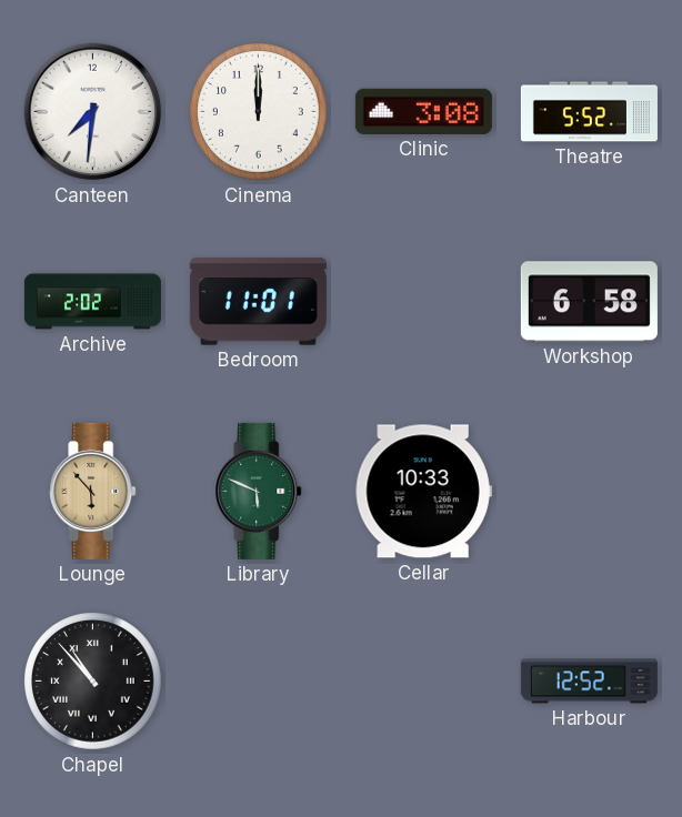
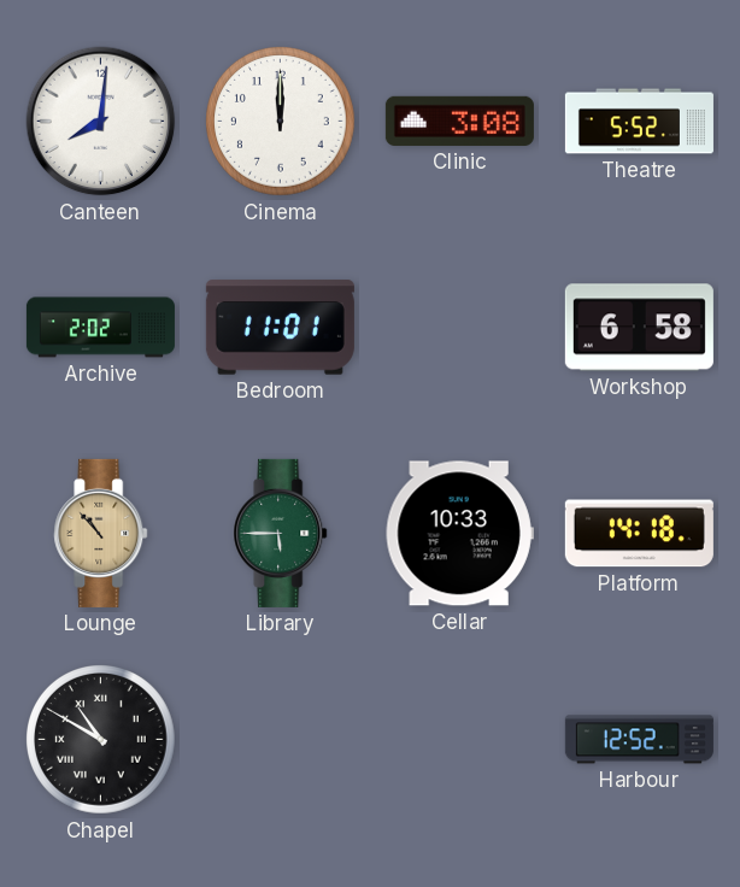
Canteen: 7:31 -> 8:01 (101, 122)
Lounge: 5:53 -> 10:53 (101, 533)
Library: 5:49 -> 5:45 (281, 533)
Platform: none -> 14:18 (639, 534)
Chapel: 10:53 -> 10:50 (101, 740)
